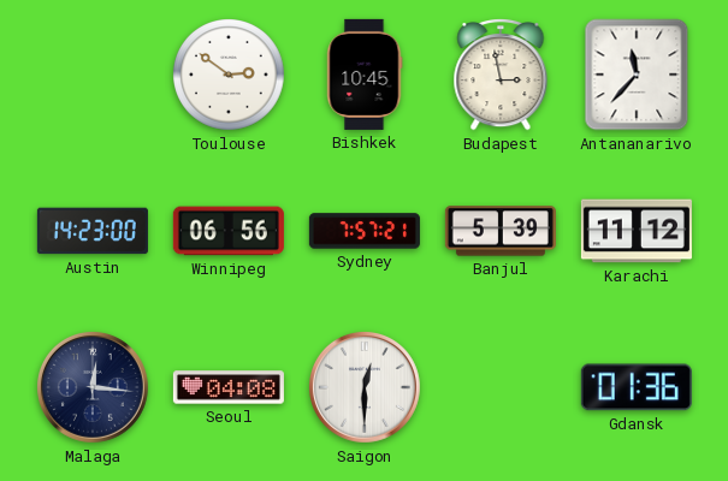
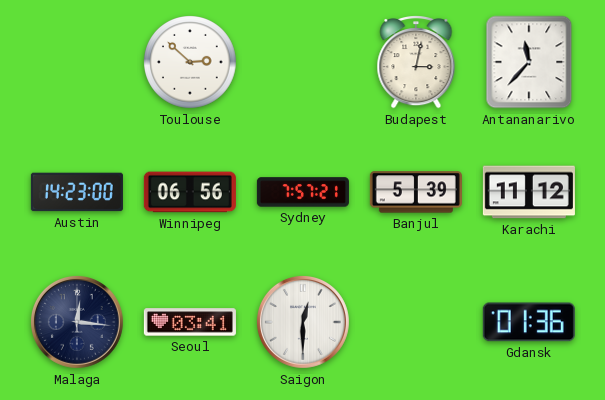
Toulouse: 2:51 -> 2:52 (191, 63)
Bishkek: 10:45 -> none (365, 75)
Budapest: 2:58 -> 3:02 (416, 63)
Seoul: 04:08 -> 03:41 (190, 322)
